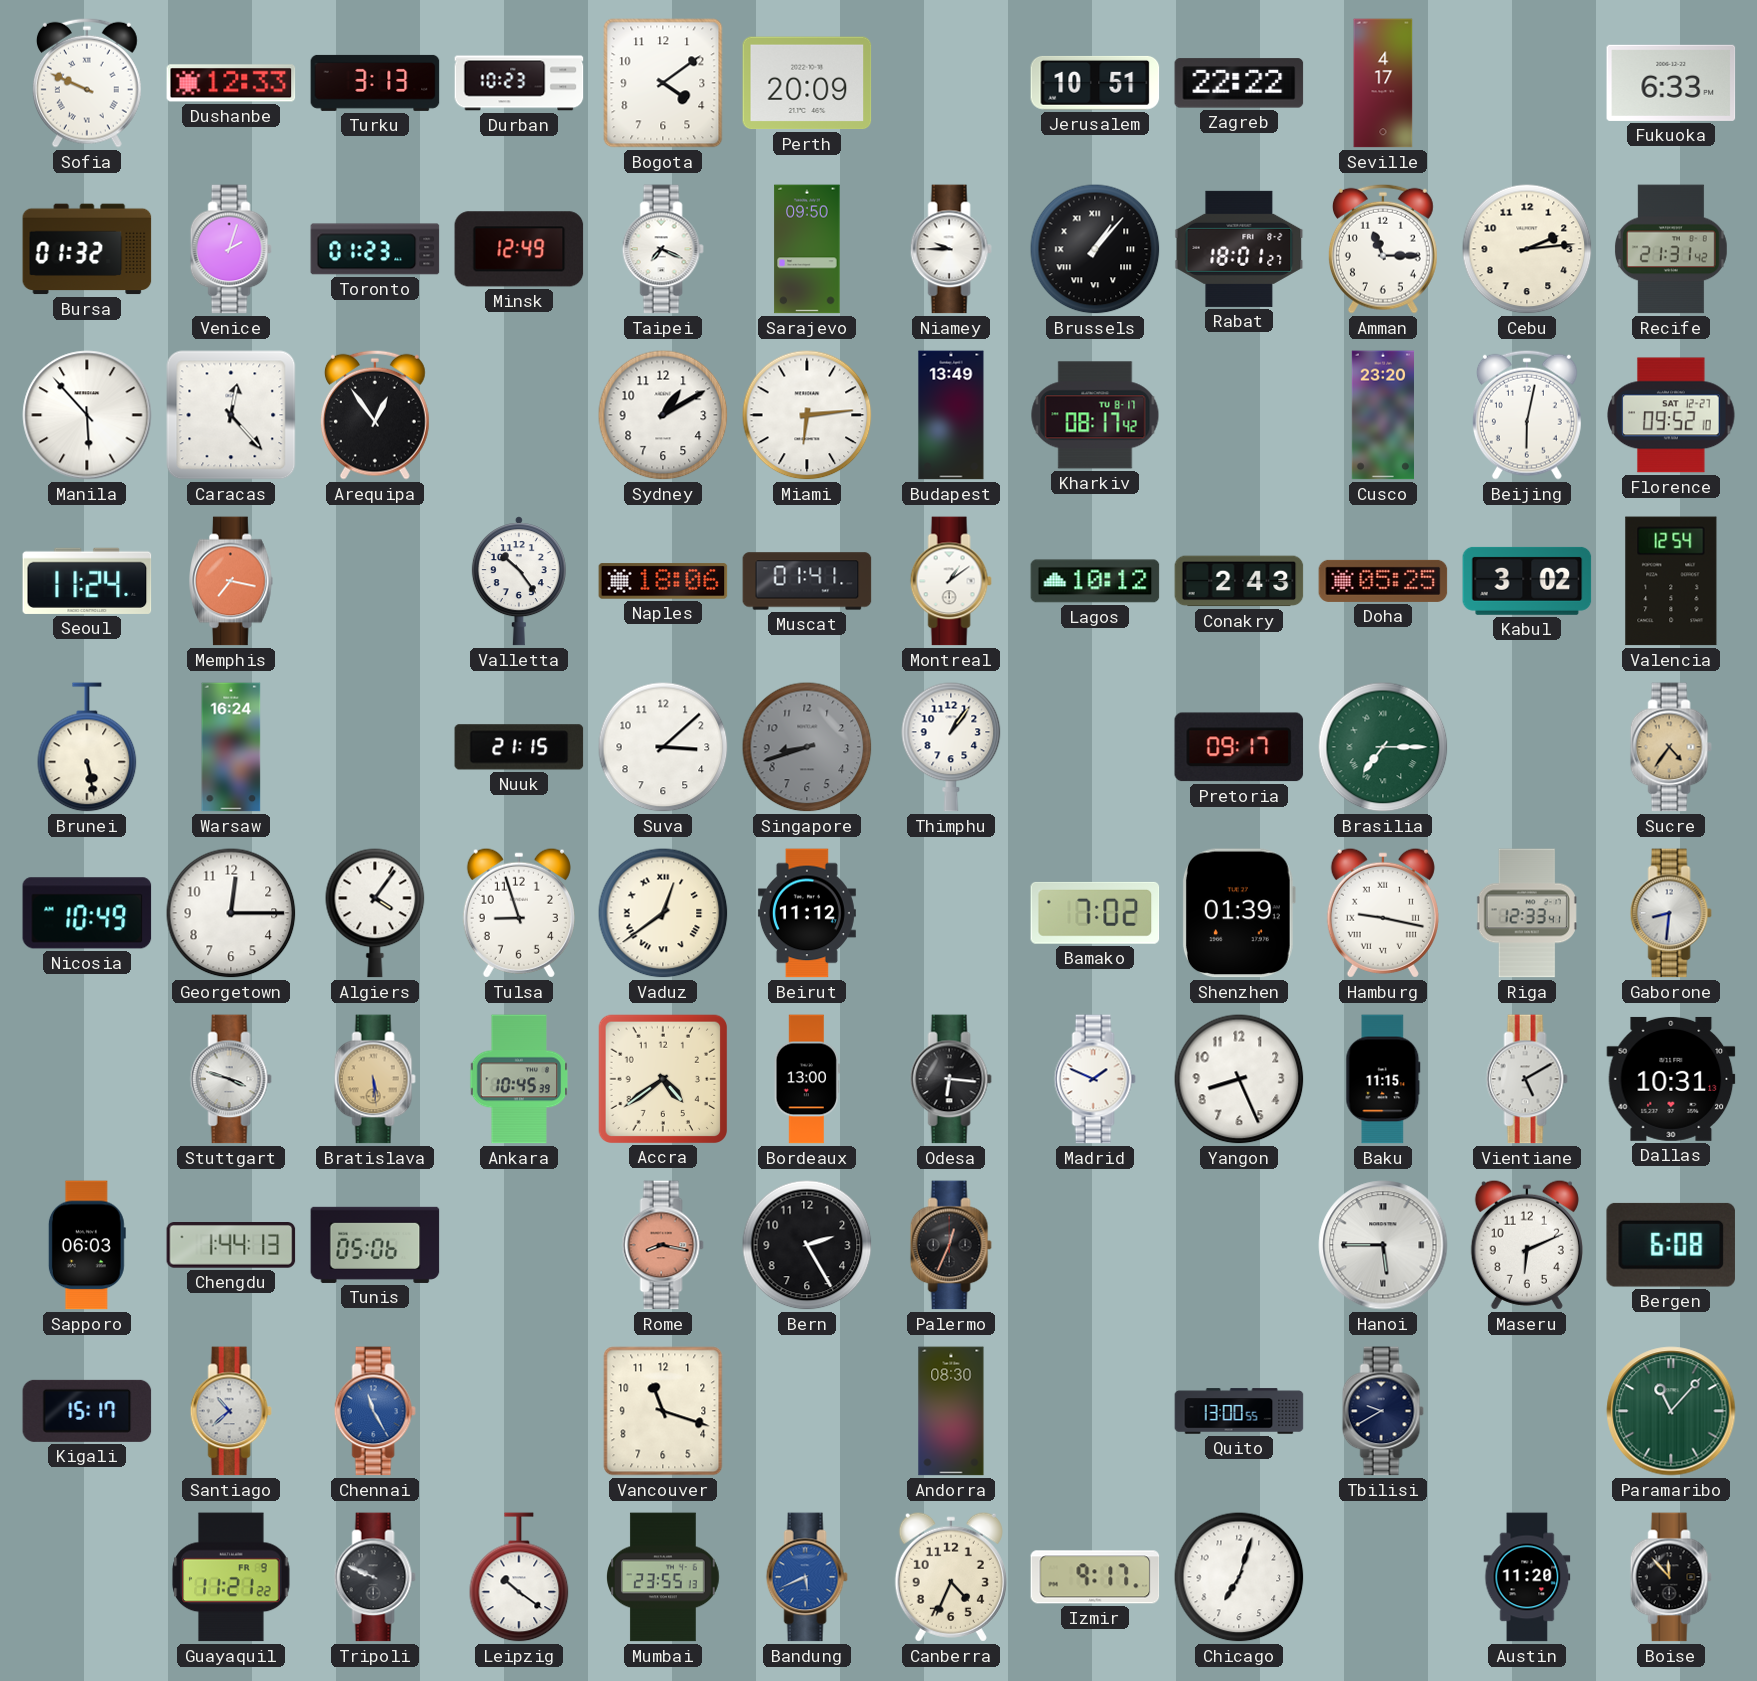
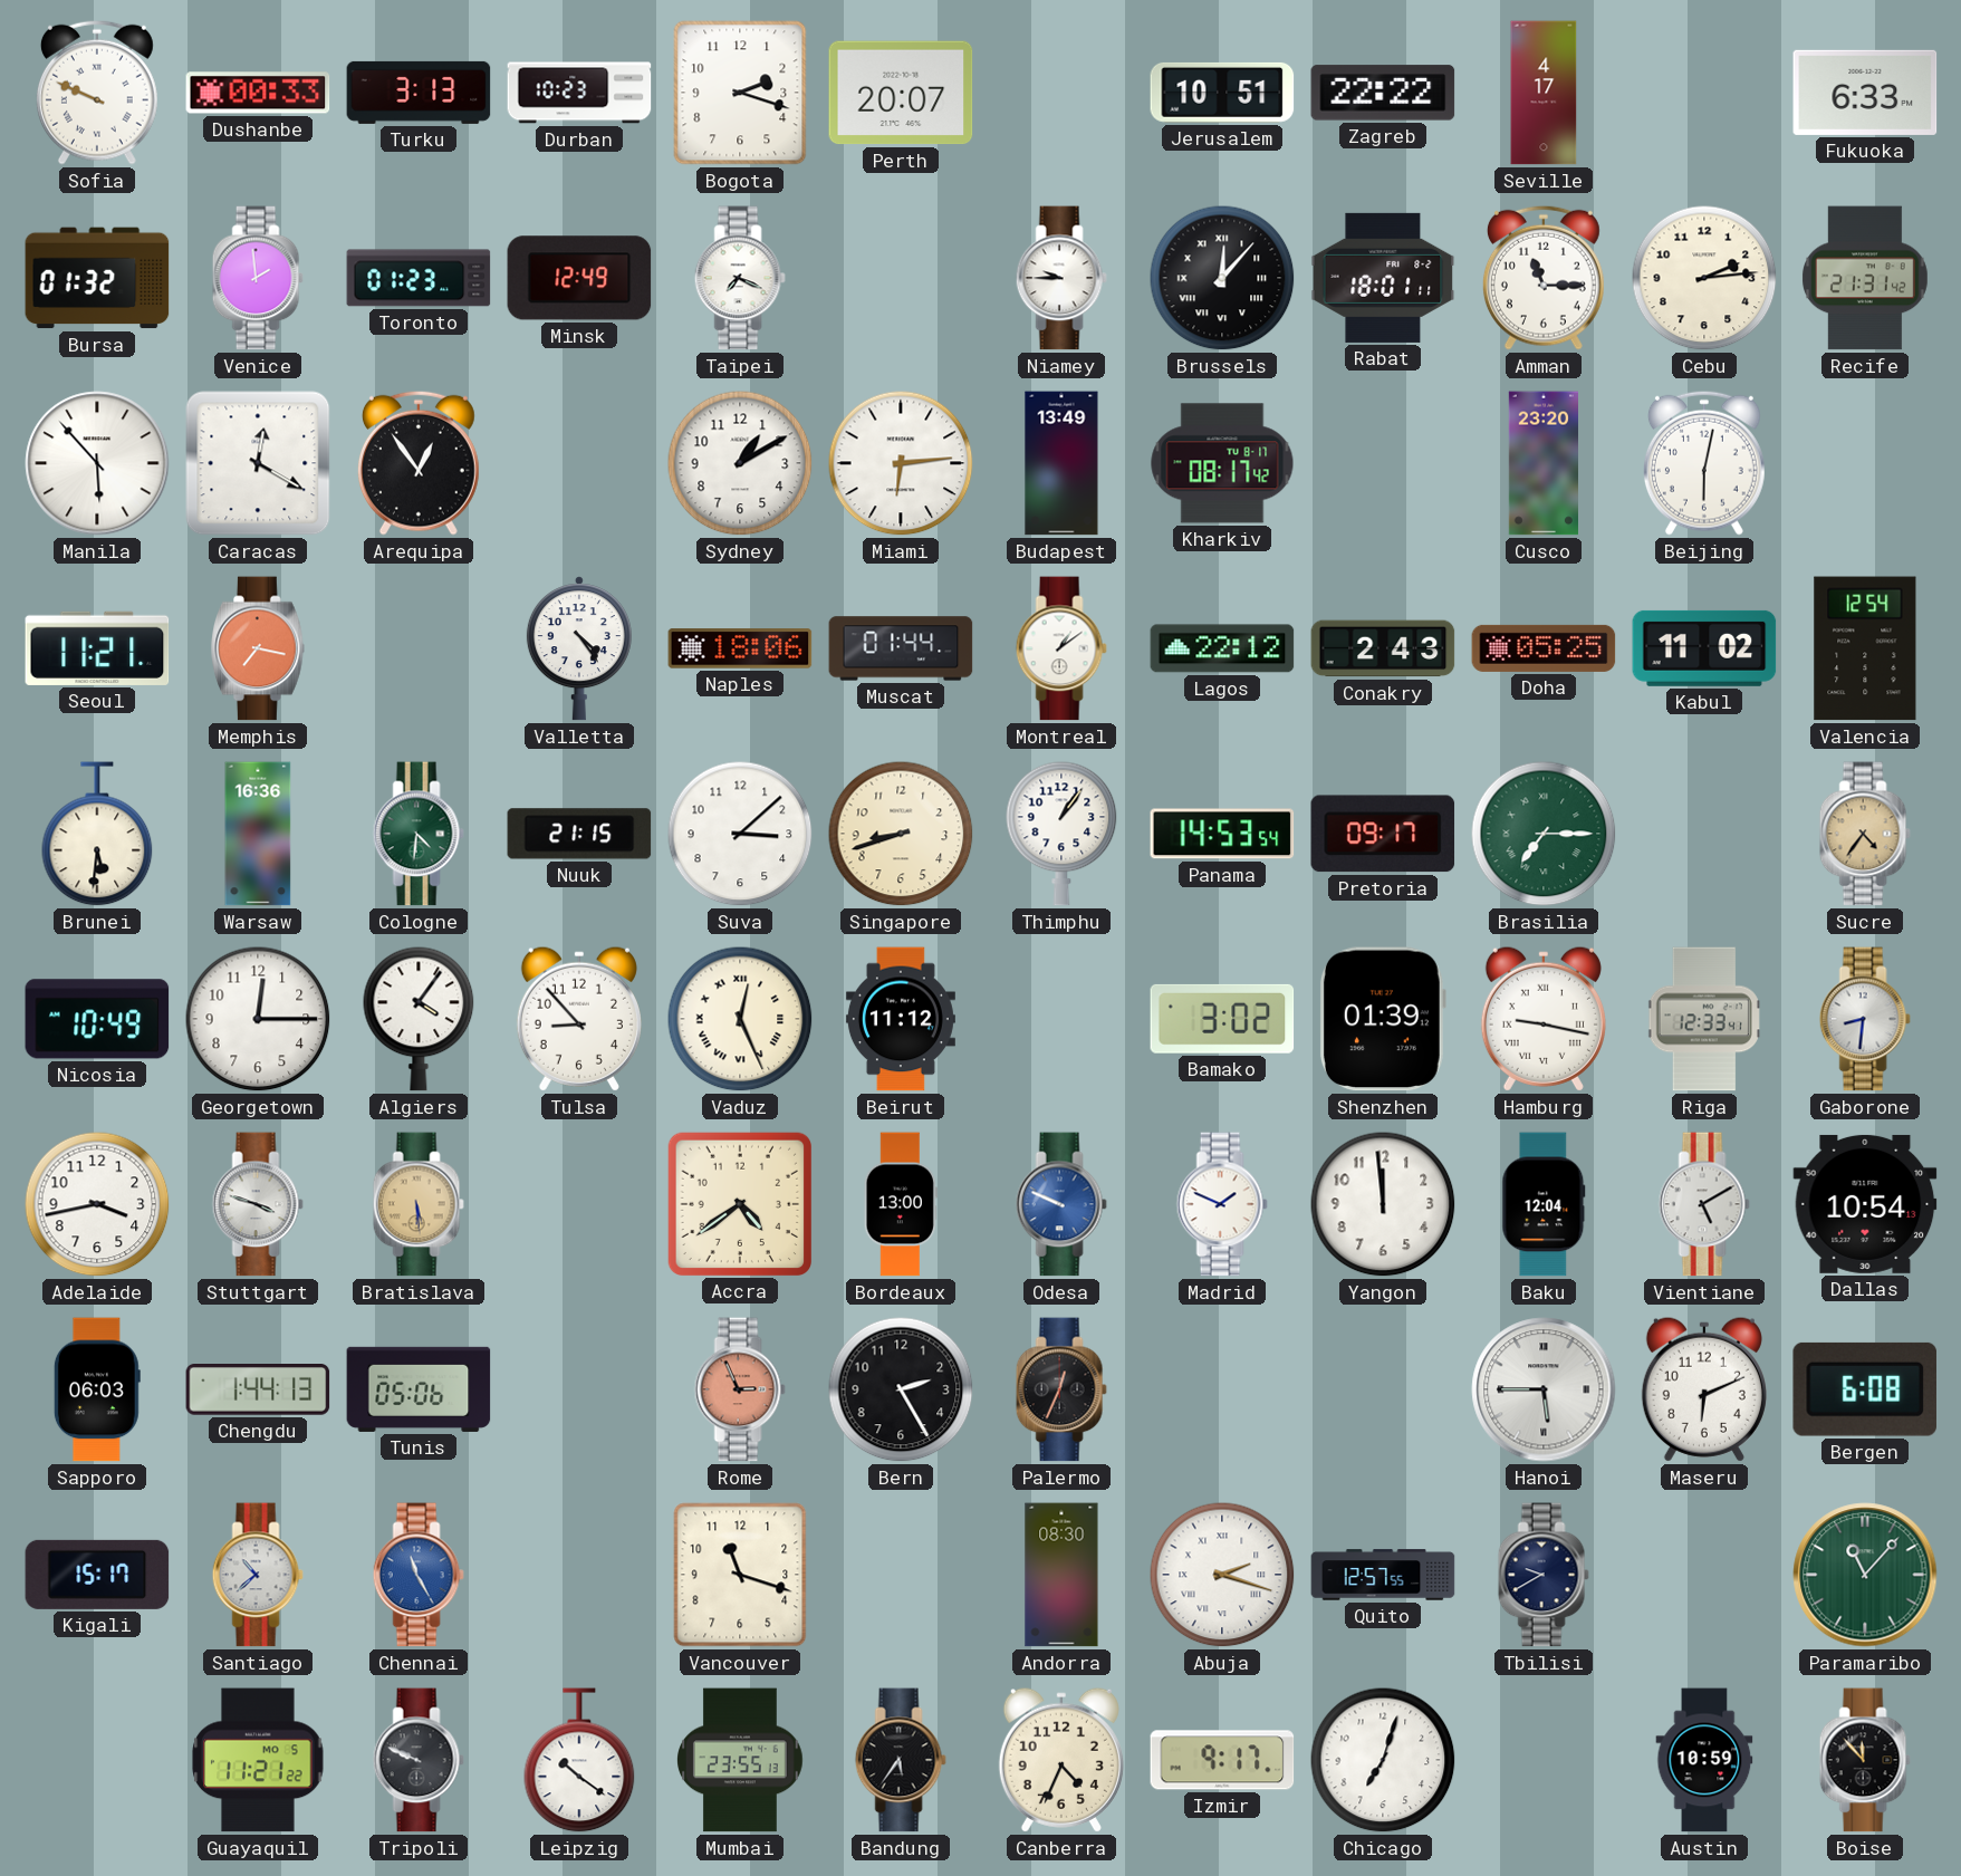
Dushanbe: 12:33 -> 00:33 (258, 93)
Bogota: 4:09 -> 2:18 (740, 93)
Perth: 20:09 -> 20:07 (901, 93)
Venice: 2:03 -> 1:59 (258, 278)
Sarajevo: 09:50 -> none (807, 249)
Brussels: 1:07 -> 12:07 (1222, 278)
Rabat: 18:01:27 -> 18:01:11 (1383, 278)
Caracas: 12:23 -> 12:20 (258, 463)
Florence: 09:52 -> none (1671, 415)
Seoul: 11:24 -> 11:21 (97, 648)
Valletta: 10:24 -> 4:24 (579, 648)
Muscat: 01:41 -> 01:44 (901, 648)
Lagos: 10:12 -> 22:12 (1222, 648)
Kabul: 3:02 -> 11:02 (1704, 648)
Brunei: 5:28 -> 5:31 (97, 834)
Warsaw: 16:24 -> 16:36 (258, 834)
Cologne: none -> 4:31 (419, 834)
Singapore dial: grey -> cream (901, 834)
Panama: none -> 14:53 (1222, 834)
Tulsa: 8:57 -> 8:53 (579, 1019)
Vaduz: 12:39 -> 12:26 (740, 1019)
Bamako: 7:02 -> 3:02 (1222, 1019)
Adelaide: none -> 3:43 (97, 1204)
Ankara: 10:45 -> none (519, 1079)
Odesa: 6:16 -> 9:49 (1061, 1204)
Odesa dial: black -> blue (1061, 1204)
Yangon: 8:26 -> 11:59 (1383, 1204)
Baku: 11:15 -> 12:04 (1544, 1204)
Dallas: 10:31 -> 10:54 (1865, 1204)
Rome: 8:17 -> 2:56 (740, 1389)
Abuja: none -> 2:18 (1222, 1575)
Quito: 13:00 -> 12:57 (1383, 1575)
Guayaquil date: FR 9 -> MO 5 (258, 1760)
Bandung: 5:41 -> 5:36 (901, 1760)
Bandung dial: blue -> black (901, 1760)
Austin: 11:20 -> 10:59 (1704, 1760)
